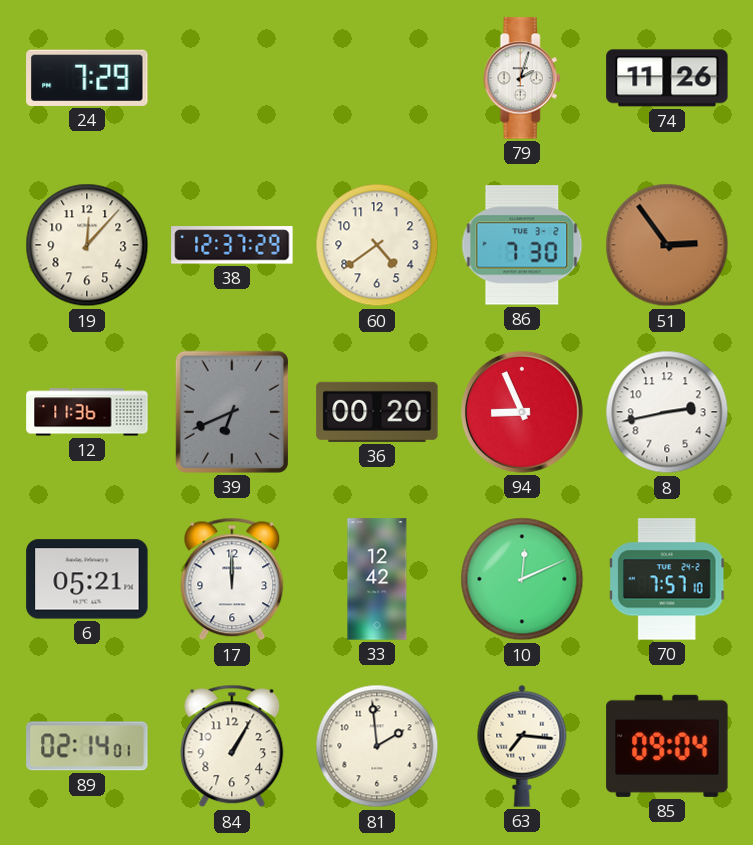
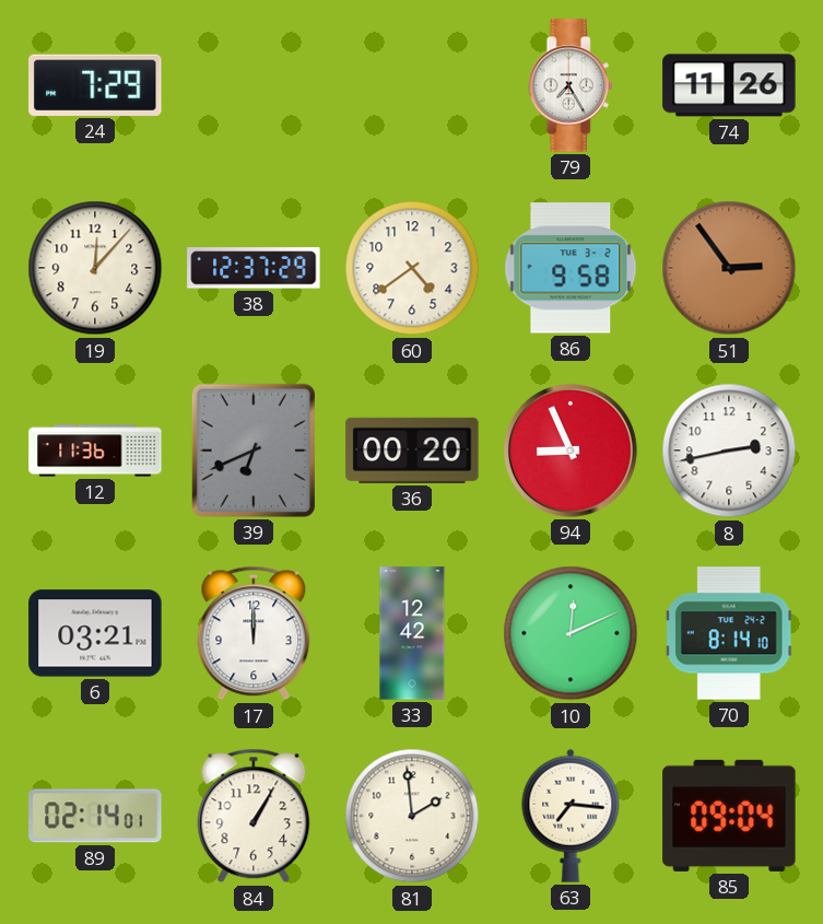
79: 2:03 -> 7:25 (571, 85)
86: 7:30 -> 9:58 (571, 268)
6: 05:21 -> 03:21 (95, 633)
70: 7:57 -> 8:14 (729, 633)
